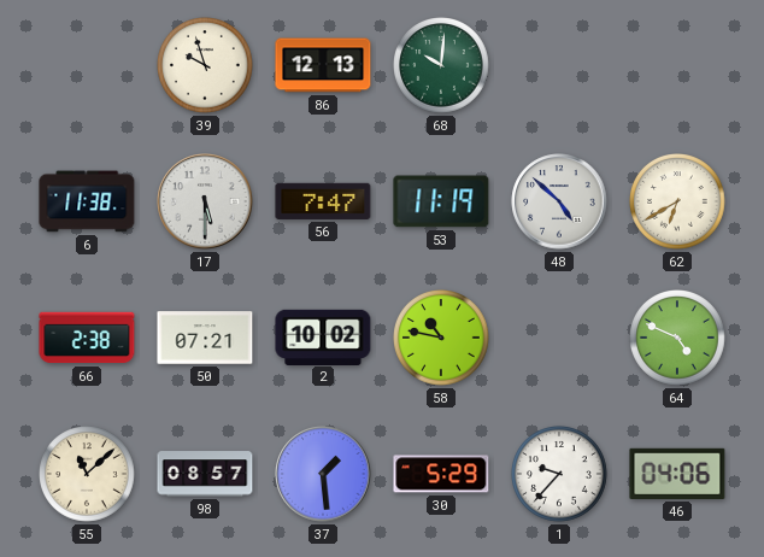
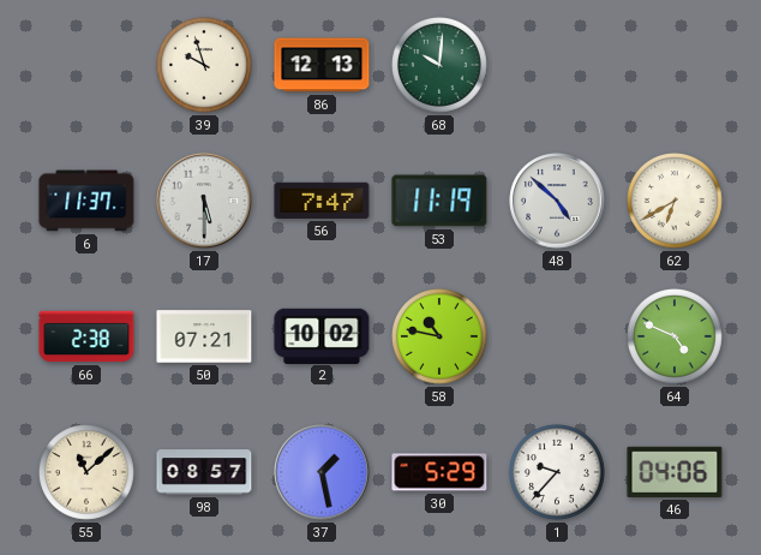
6: 11:38 -> 11:37 (86, 201)
37: 1:29 -> 1:28 (322, 472)
